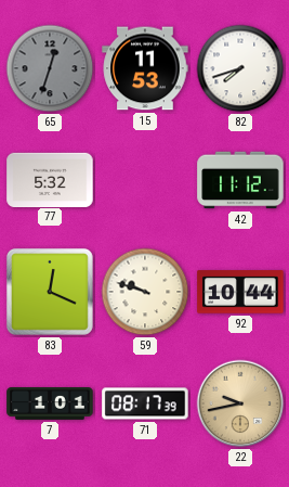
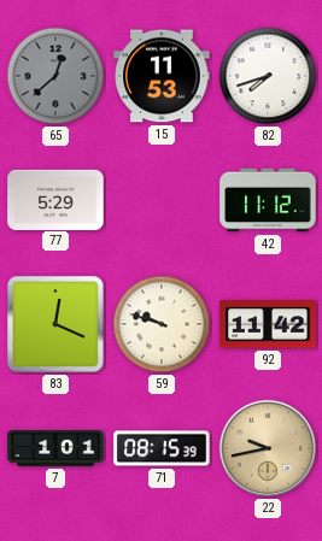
65: 12:33 -> 12:38 (55, 76)
77: 5:32 -> 5:29 (55, 199)
92: 10:44 -> 11:42 (268, 324)
71: 08:17 -> 08:15 (162, 448)
